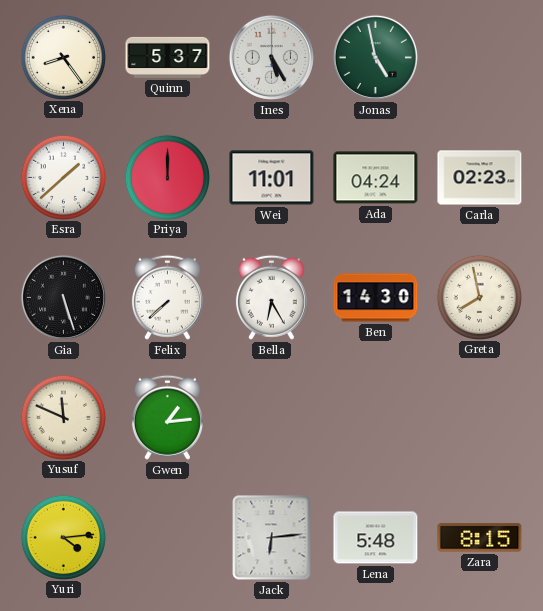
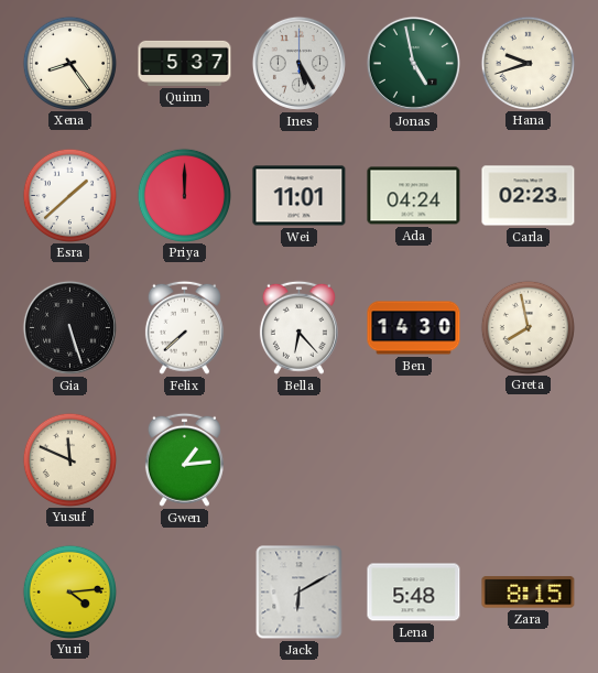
Hana: none -> 9:42 (528, 63)
Bella: 6:25 -> 6:23 (298, 327)
Jack: 6:14 -> 6:10 (300, 593)
